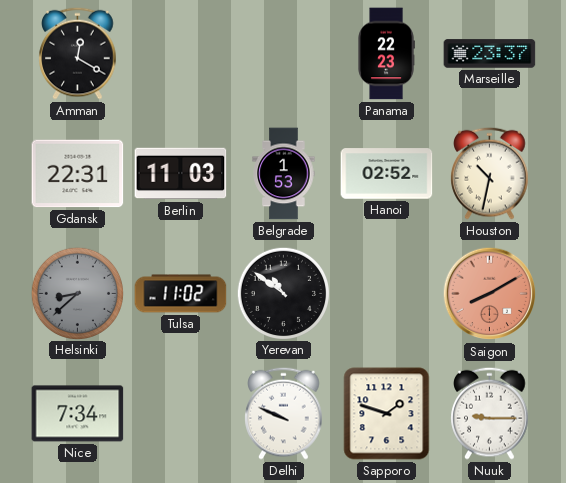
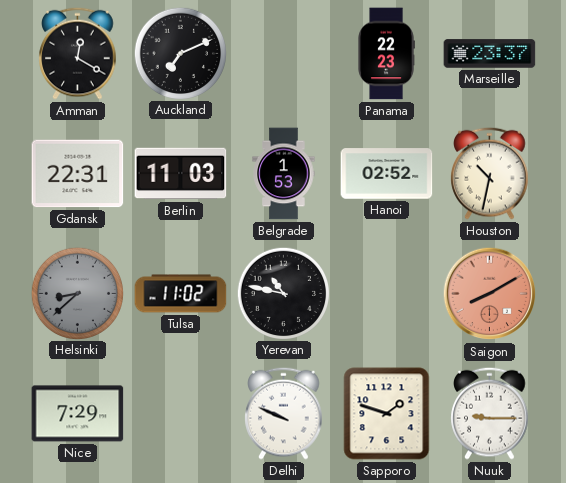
Auckland: none -> 7:11 (180, 53)
Yerevan: 10:51 -> 10:47 (283, 293)
Nice: 7:34 -> 7:29 (78, 414)
